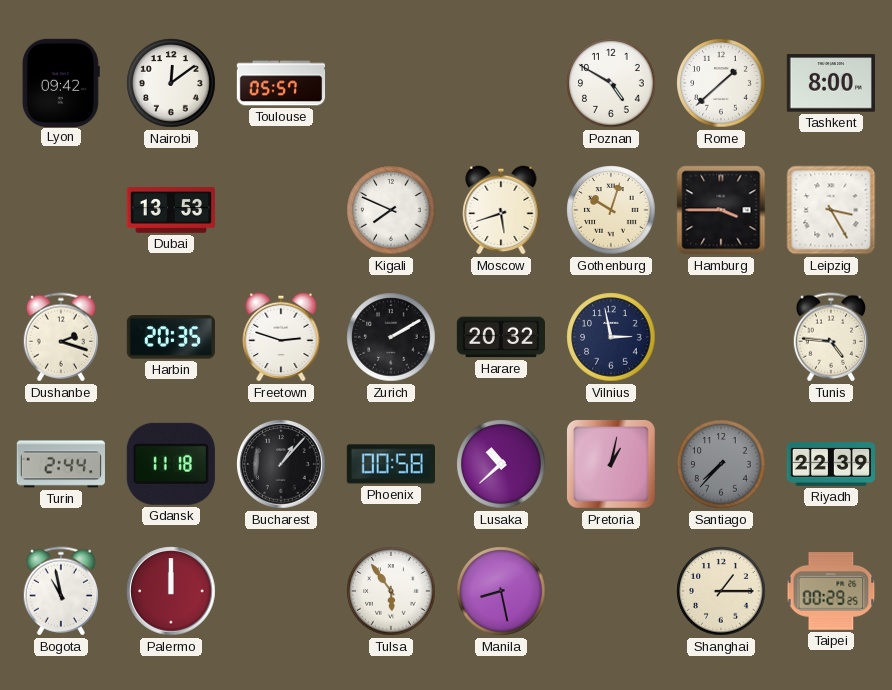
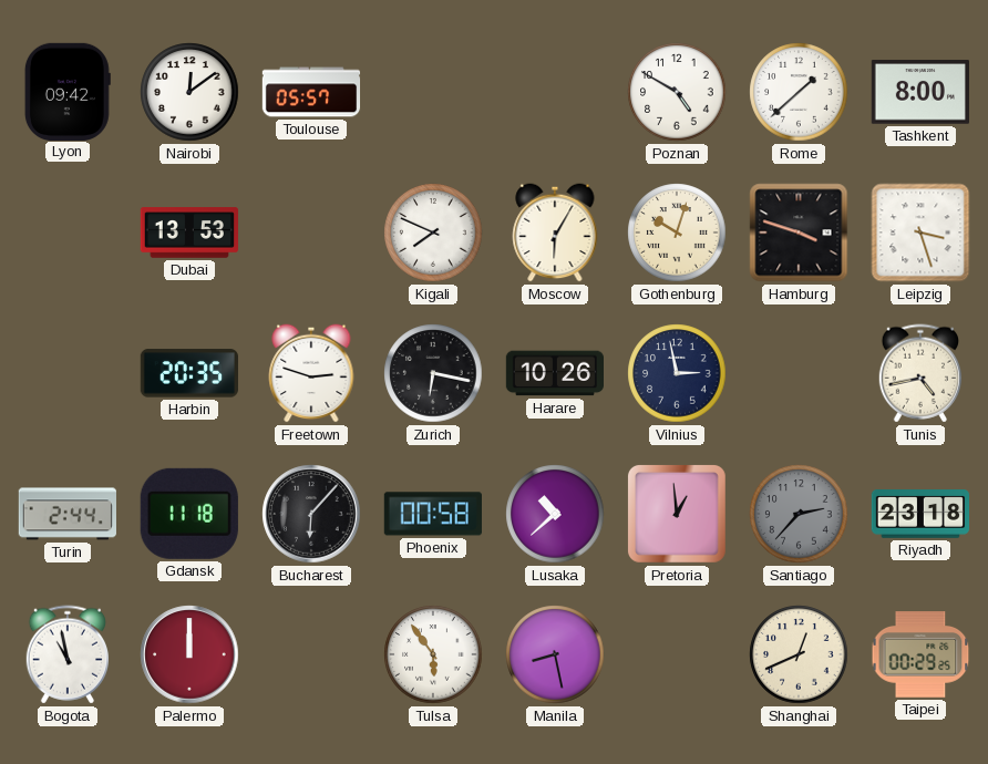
Moscow: 5:42 -> 6:05 (555, 233)
Hamburg: 3:45 -> 3:48 (799, 233)
Leipzig: 3:25 -> 3:27 (920, 233)
Dushanbe: 2:18 -> none (60, 337)
Zurich: 2:10 -> 6:17 (433, 373)
Harare: 20:32 -> 10:26 (554, 373)
Tunis: 4:46 -> 4:43 (919, 373)
Bucharest: 1:07 -> 6:07 (311, 514)
Pretoria: 1:02 -> 12:59 (677, 514)
Santiago: 7:37 -> 2:37 (799, 514)
Riyadh: 22:39 -> 23:18 (919, 515)
Shanghai: 1:15 -> 12:41 (799, 654)
